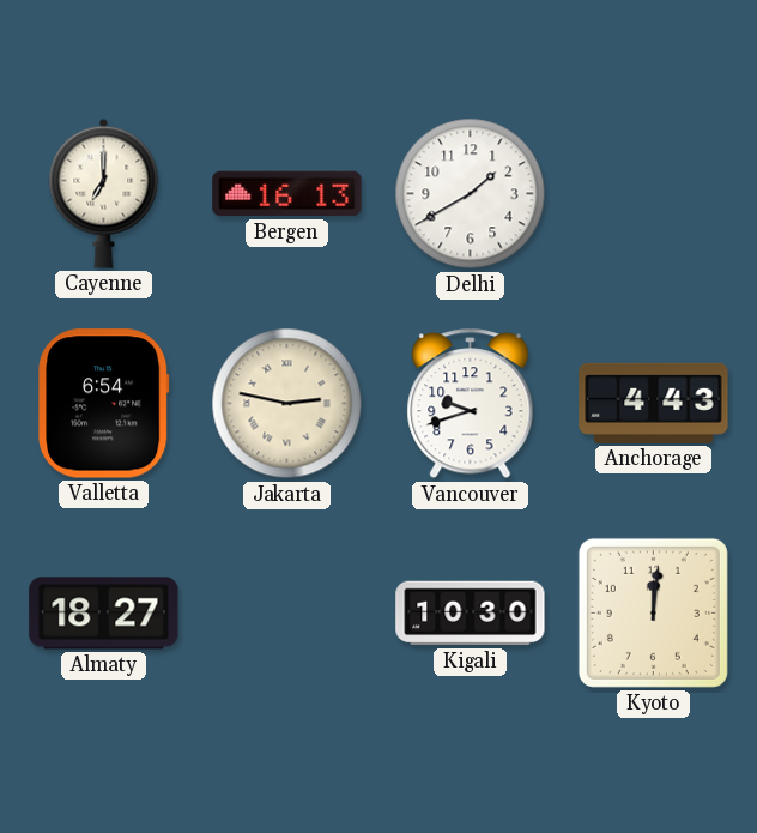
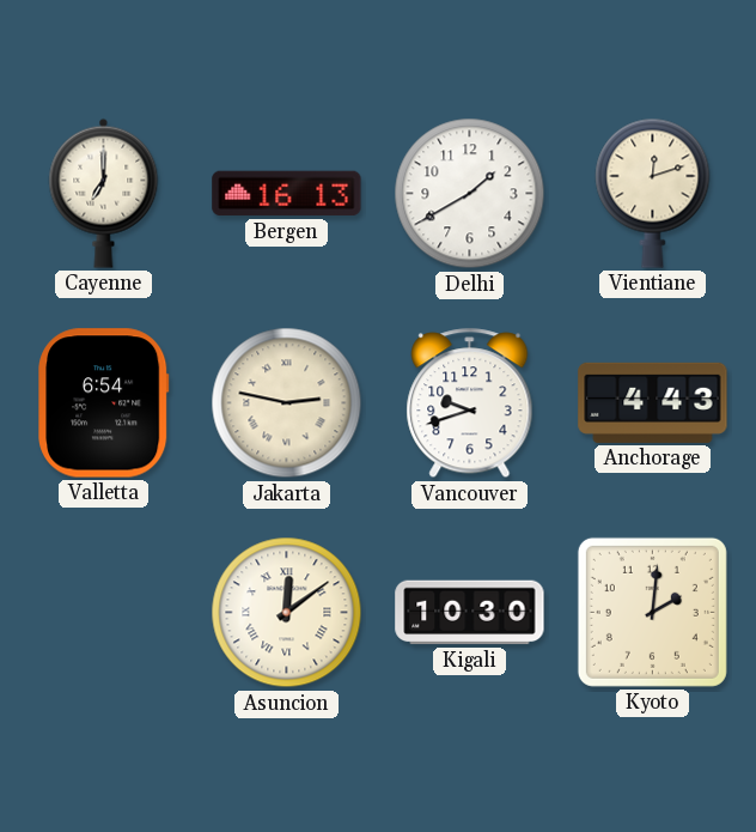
Vientiane: none -> 12:12 (653, 193)
Almaty: 18:27 -> none (104, 614)
Asuncion: none -> 12:09 (287, 613)
Kyoto: 12:01 -> 2:01 (652, 612)
